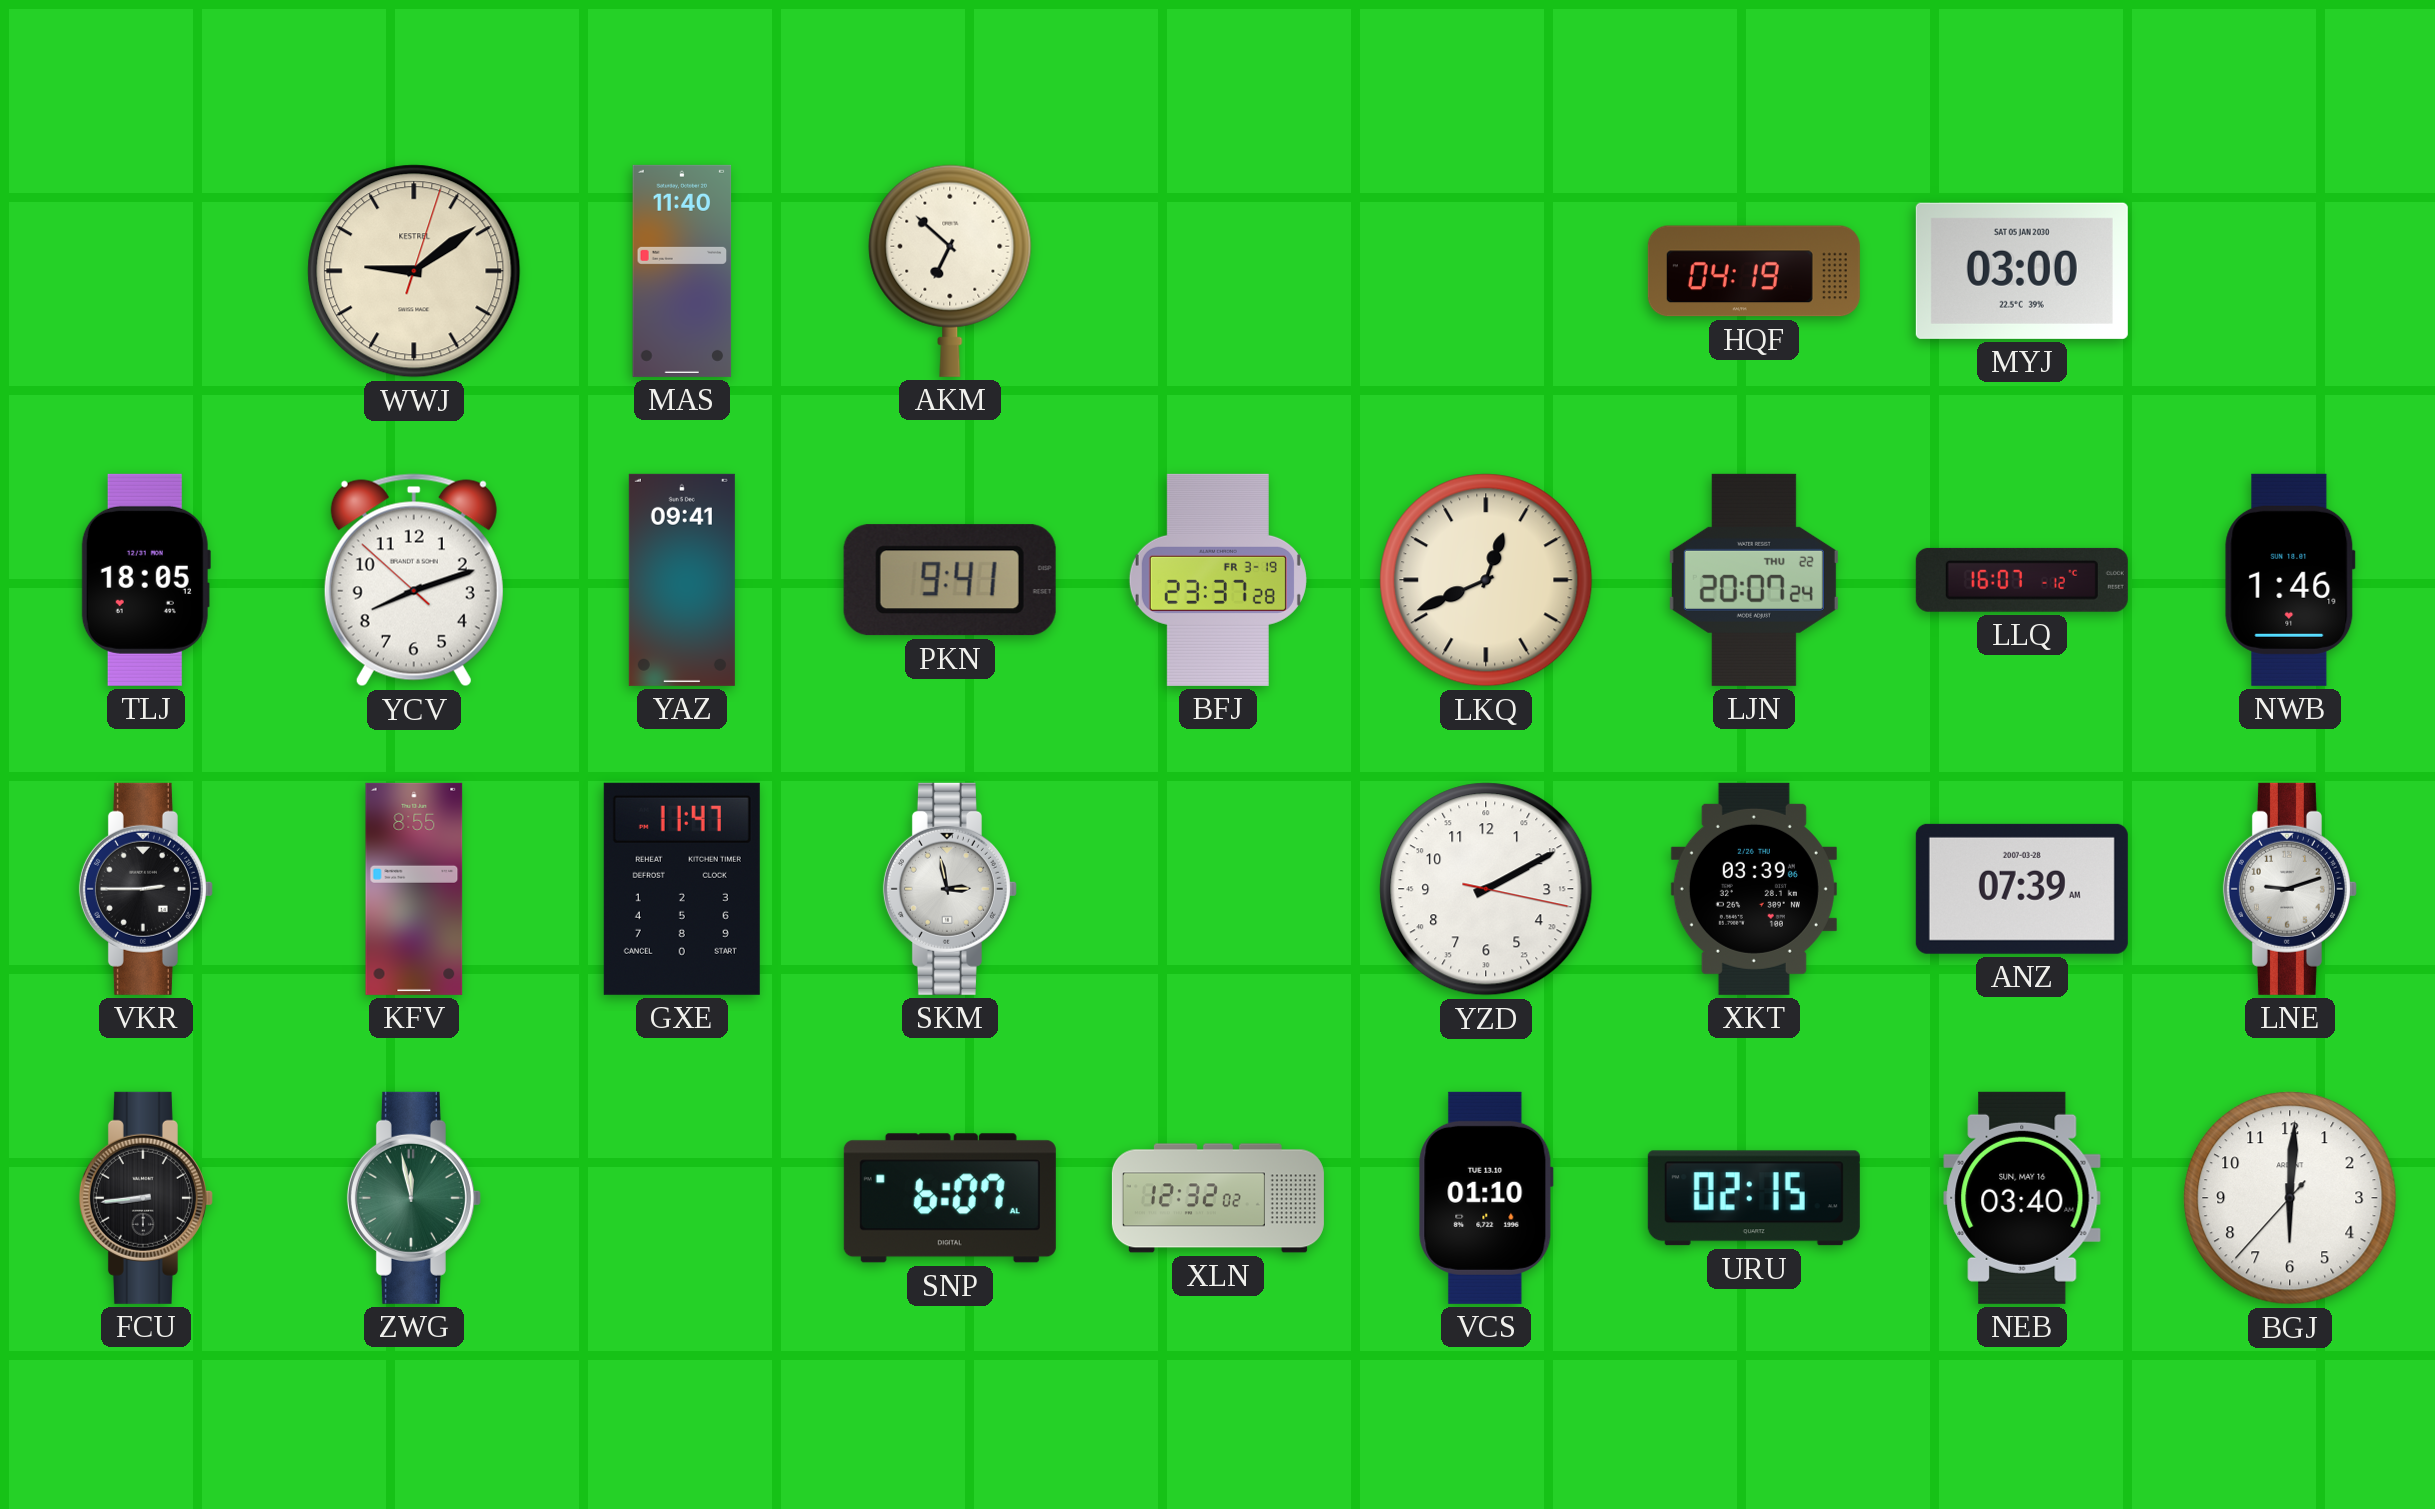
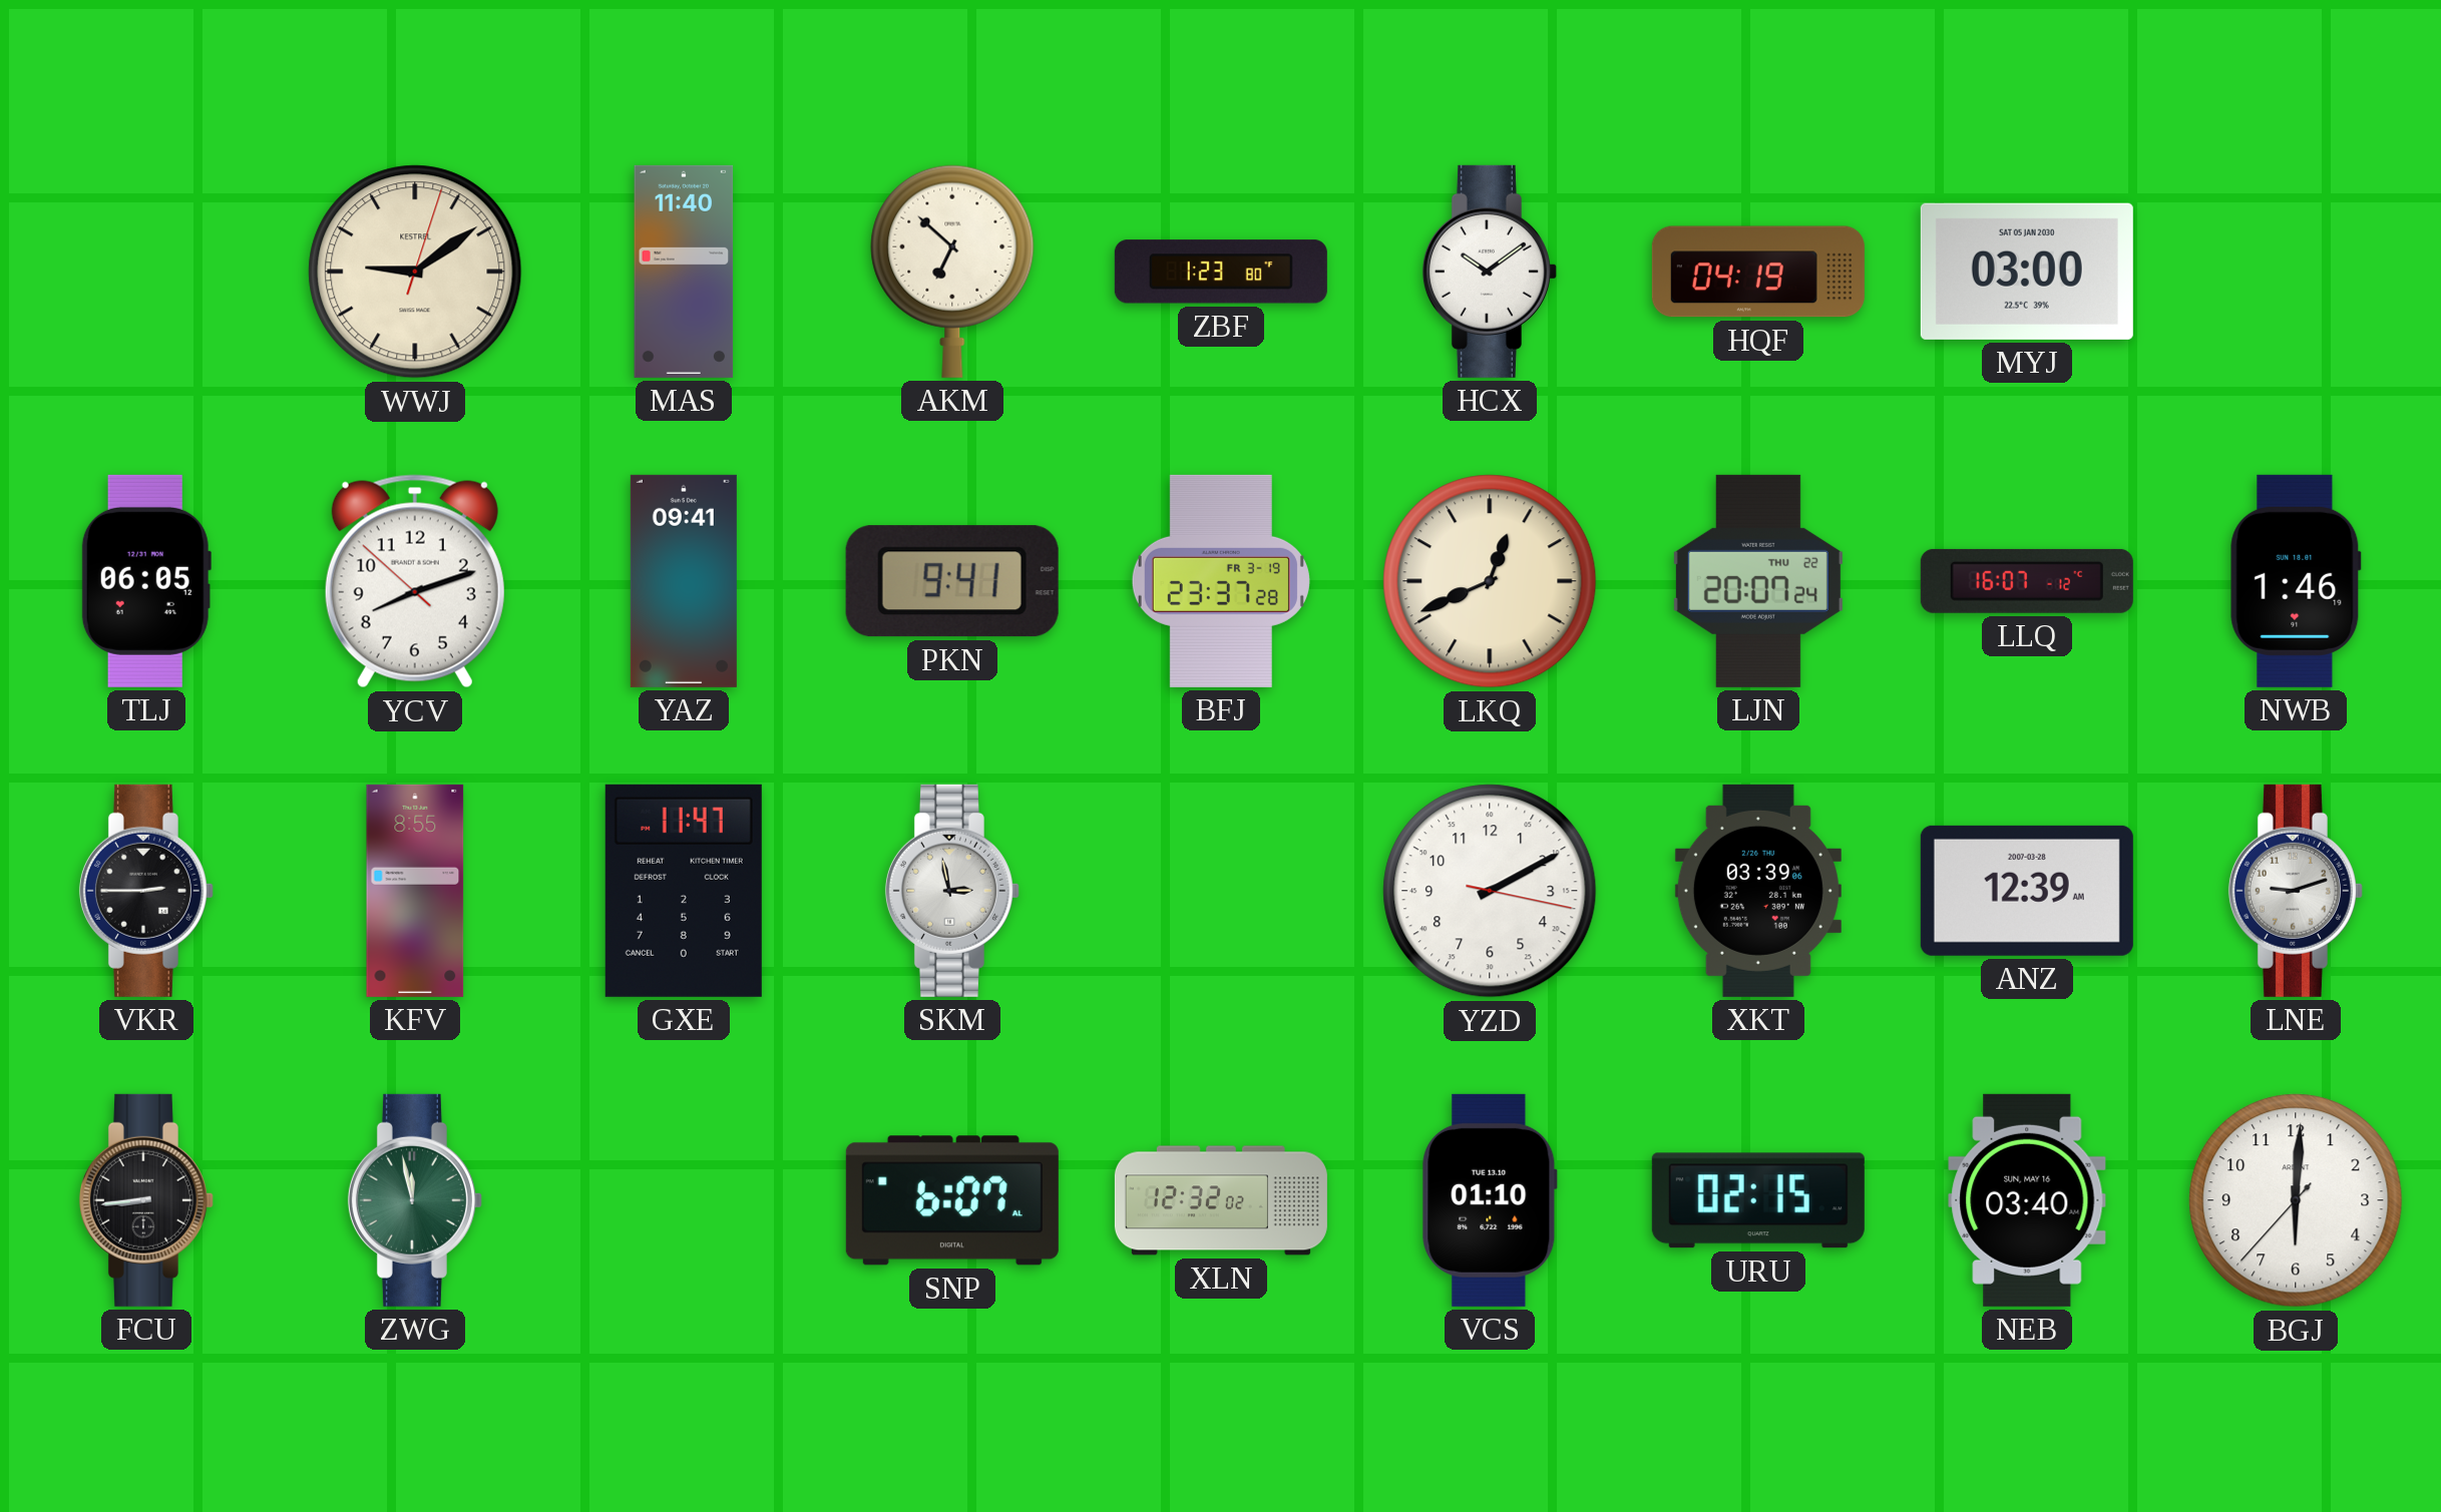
ZBF: none -> 1:23 (1221, 272)
HCX: none -> 10:09 (1490, 272)
TLJ: 18:05 -> 06:05 (146, 581)
ANZ: 07:39 -> 12:39 (2027, 891)
